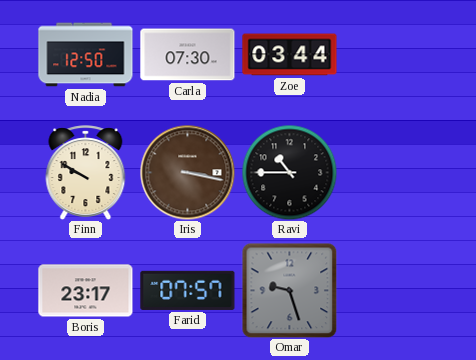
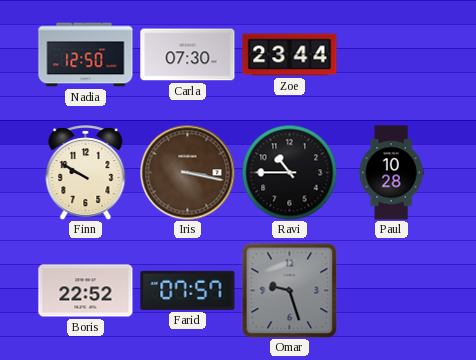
Zoe: 03:44 -> 23:44 (290, 55)
Paul: none -> 10:28 (391, 173)
Boris: 23:17 -> 22:52 (86, 291)
